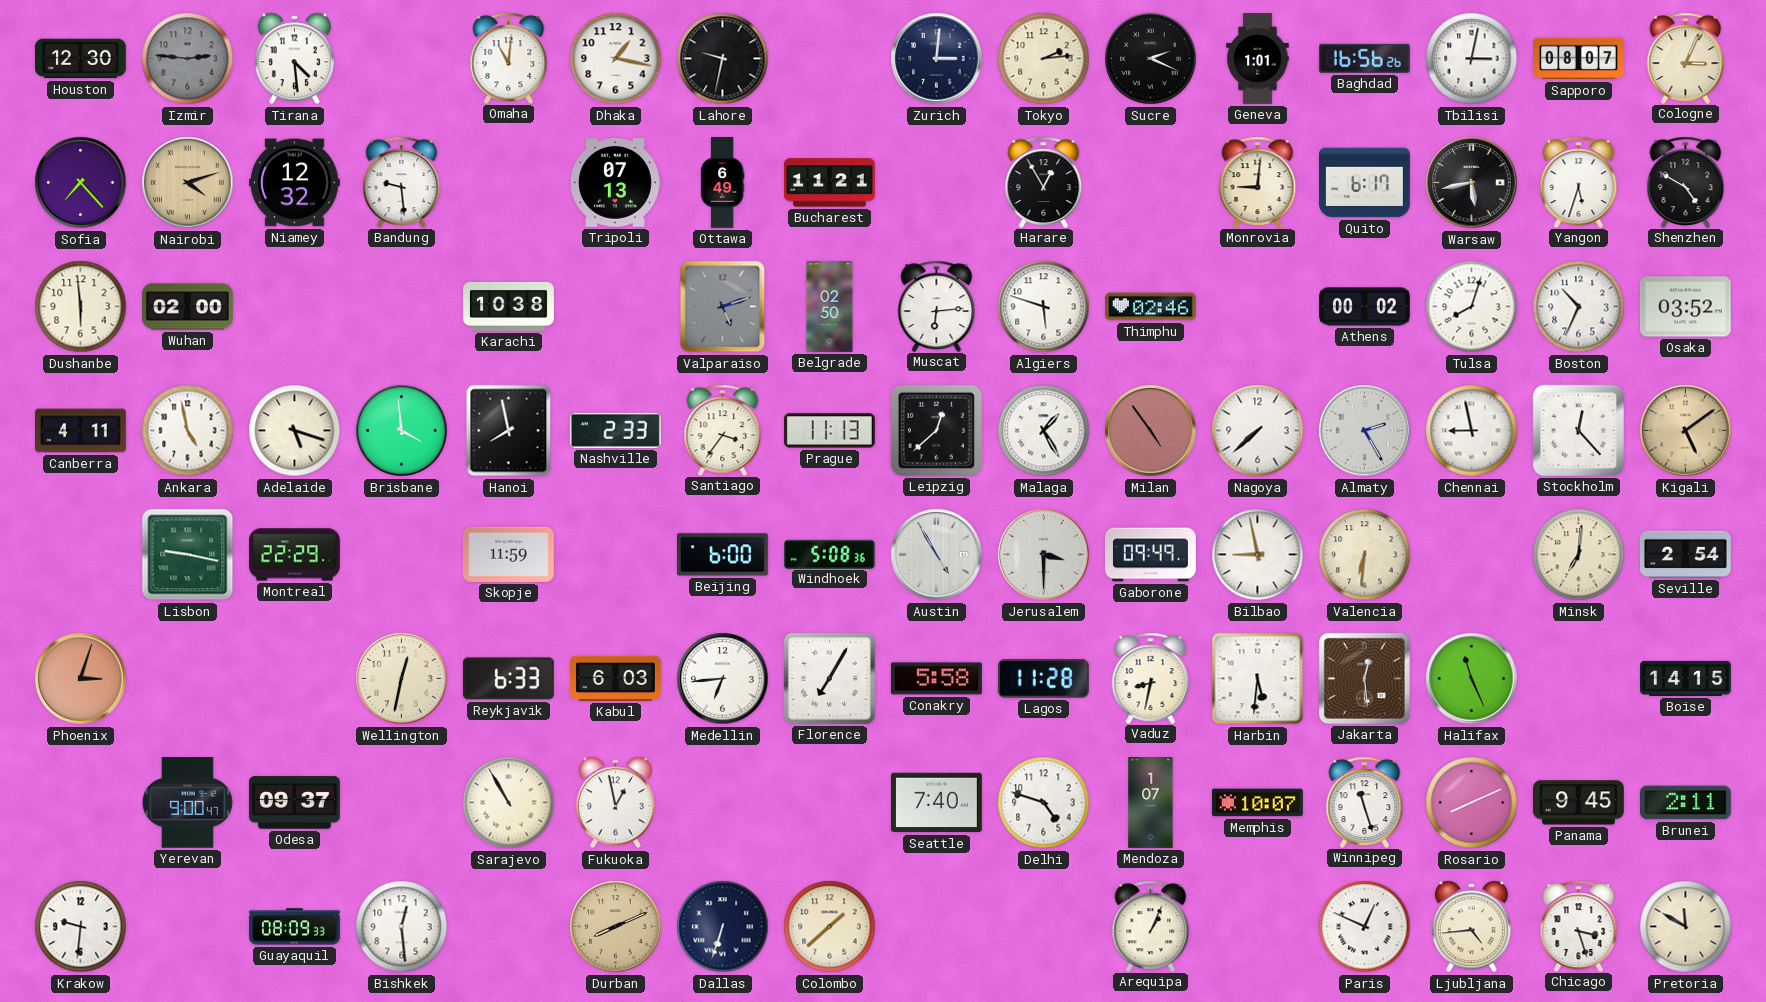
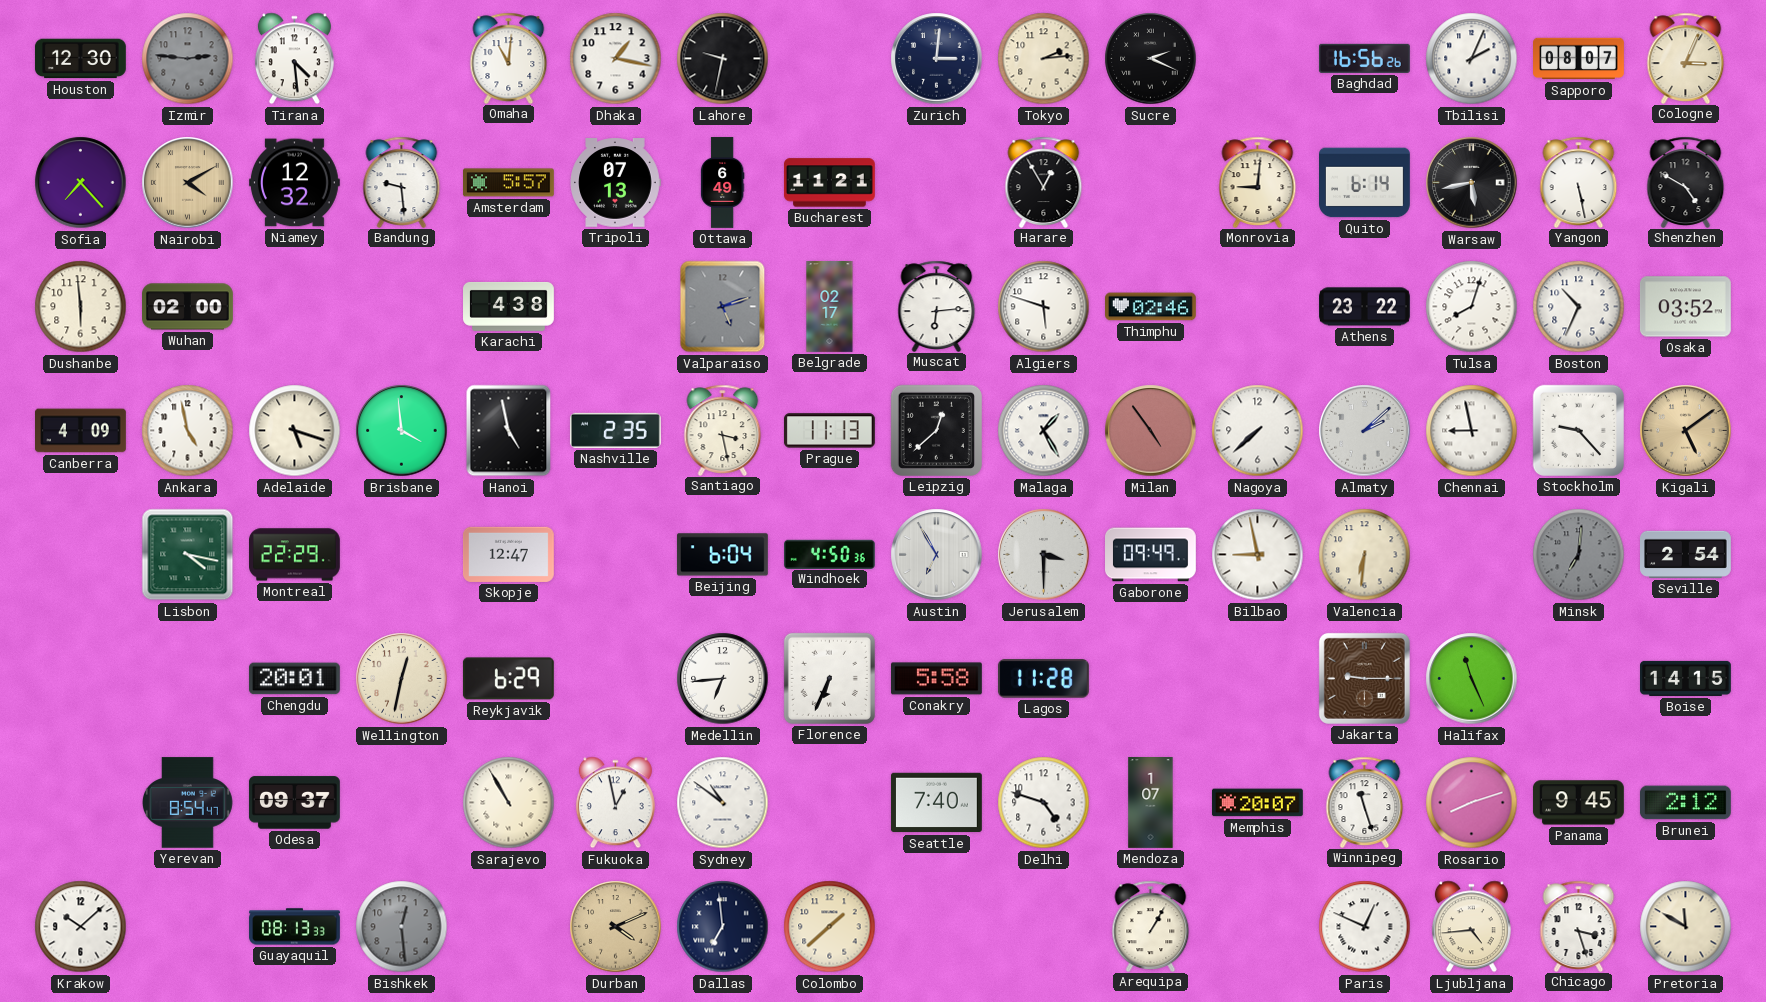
Geneva: 1:01 -> none (1258, 59)
Tbilisi: 3:02 -> 2:04 (1472, 59)
Nairobi: 4:12 -> 4:10 (188, 183)
Amsterdam: none -> 5:57 (509, 183)
Quito: 6:17 -> 6:14 (1365, 183)
Yangon: 5:33 -> 5:28 (1579, 182)
Karachi: 10:38 -> 4:38 (509, 306)
Belgrade: 02:50 -> 02:17 (830, 307)
Athens: 00:02 -> 23:22 (1365, 307)
Canberra: 4:11 -> 4:09 (81, 431)
Hanoi: 7:58 -> 4:58 (509, 431)
Nashville: 2:33 -> 2:35 (615, 430)
Santiago: 3:36 -> 3:28 (723, 430)
Almaty: 2:25 -> 2:08 (1365, 431)
Stockholm: 12:23 -> 9:23 (1578, 430)
Lisbon: 9:17 -> 4:17 (188, 555)
Skopje: 11:59 -> 12:47 (509, 554)
Beijing: 6:00 -> 6:04 (722, 555)
Windhoek: 5:08 -> 4:50 (830, 554)
Austin: 4:55 -> 6:55 (937, 555)
Minsk dial: cream -> grey (1579, 555)
Phoenix: 3:03 -> none (81, 679)
Chengdu: none -> 20:01 (294, 679)
Reykjavik: 6:33 -> 6:29 (508, 679)
Kabul: 6:03 -> none (616, 678)
Florence: 7:05 -> 6:34 (829, 678)
Vaduz: 8:32 -> none (1151, 678)
Harbin: 5:31 -> none (1258, 679)
Jakarta: 12:29 -> 9:15 (1364, 678)
Yerevan: 9:00 -> 8:54 (187, 803)
Sydney: none -> 10:51 (723, 803)
Memphis: 10:07 -> 20:07 (1258, 803)
Rosario: 8:11 -> 8:12 (1472, 803)
Brunei: 2:11 -> 2:12 (1685, 803)
Krakow: 9:31 -> 10:08 (81, 927)
Guayaquil: 08:09 -> 08:13 (295, 927)
Bishkek dial: white -> grey (402, 927)
Durban: 8:11 -> 4:11 (616, 927)
Dallas: 6:33 -> 6:59 (723, 927)
Arequipa: 1:04 -> 1:05 (1151, 926)
